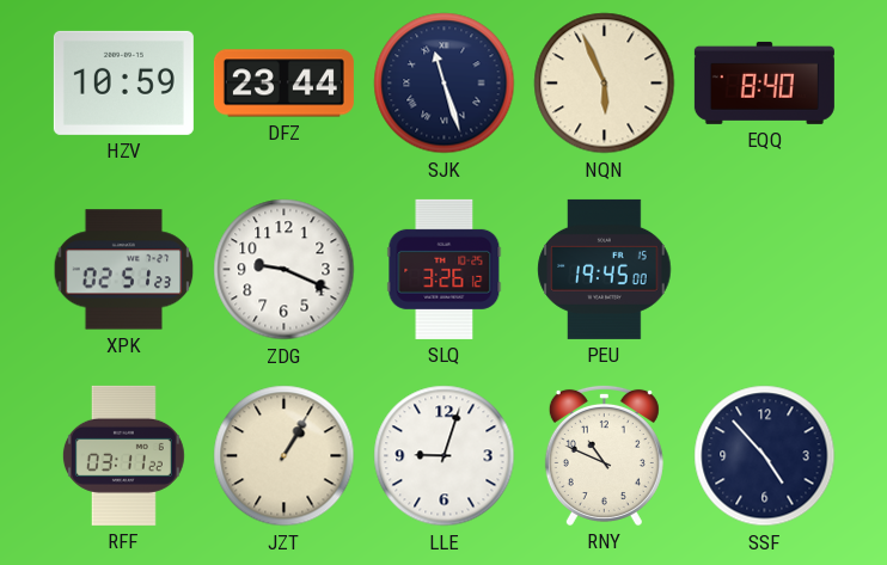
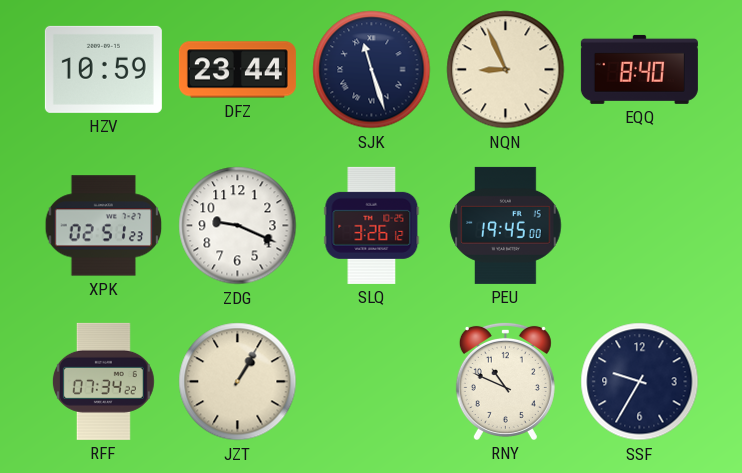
NQN: 5:56 -> 8:56 (506, 70)
RFF: 03:11 -> 07:34 (103, 381)
LLE: 9:03 -> none (445, 456)
SSF: 4:53 -> 9:35 (640, 382)
